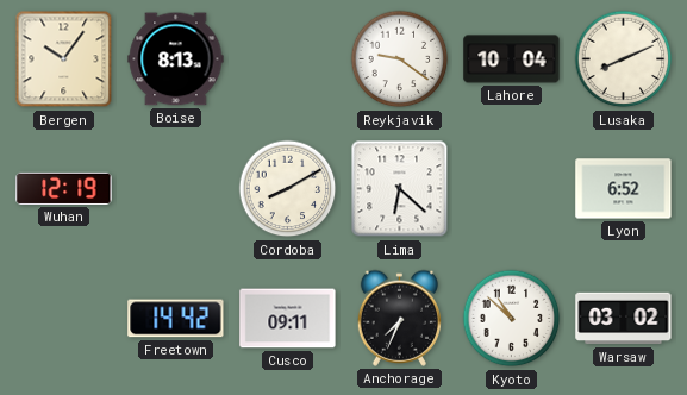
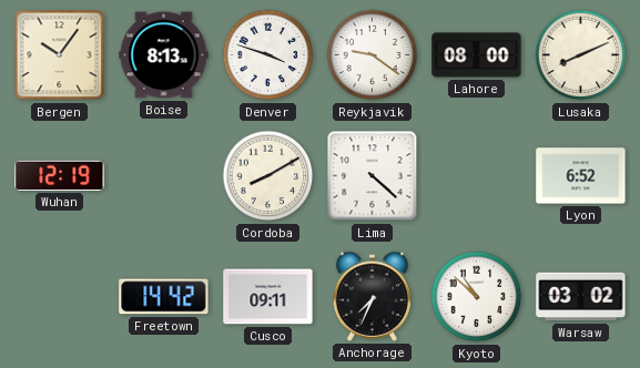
Denver: none -> 3:48 (268, 55)
Lahore: 10:04 -> 08:00 (477, 55)
Lima: 6:22 -> 4:22 (373, 176)
